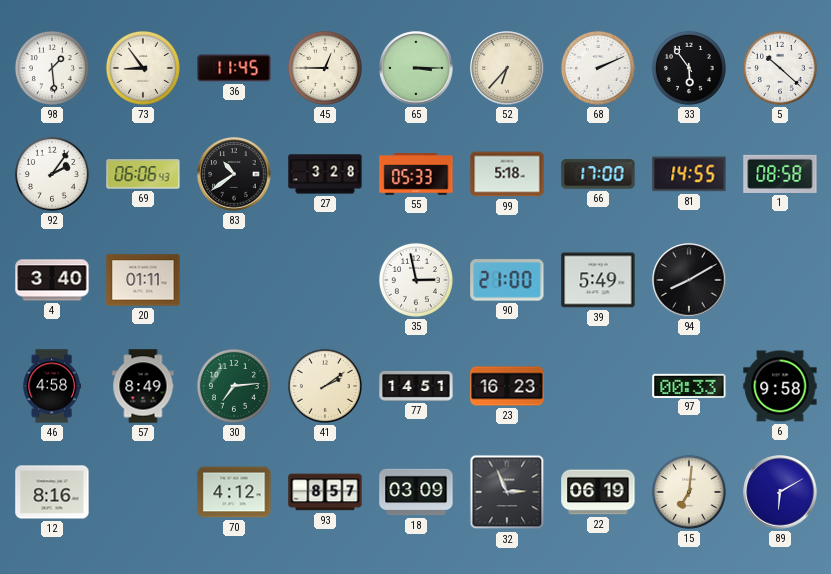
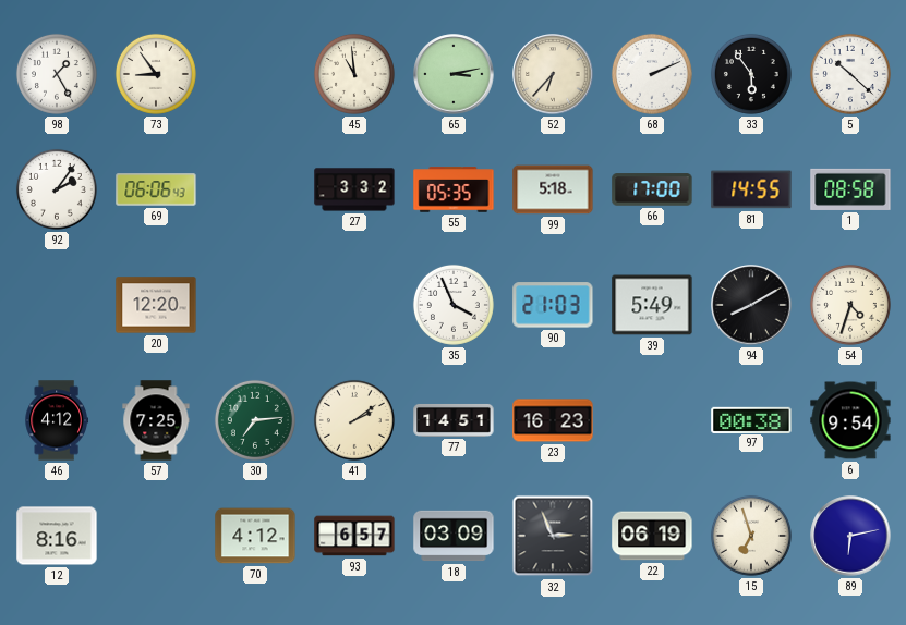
98: 1:29 -> 1:25 (57, 74)
36: 11:45 -> none (234, 68)
45: 12:45 -> 10:59 (354, 74)
65: 3:15 -> 3:13 (454, 74)
83: 10:39 -> none (234, 174)
27: 3:28 -> 3:32 (354, 189)
55: 05:33 -> 05:35 (454, 189)
4: 3:40 -> none (52, 280)
20: 01:11 -> 12:20 (156, 305)
35: 2:58 -> 3:56 (454, 305)
90: 21:00 -> 21:03 (553, 305)
54: none -> 4:33 (850, 305)
46: 4:58 -> 4:12 (57, 420)
57: 8:49 -> 7:25 (156, 420)
97: 00:33 -> 00:38 (751, 419)
6: 9:58 -> 9:54 (850, 420)
93: 8:57 -> 6:57 (354, 536)
15: 7:01 -> 6:57 (751, 536)
89: 6:10 -> 6:13 (850, 536)
